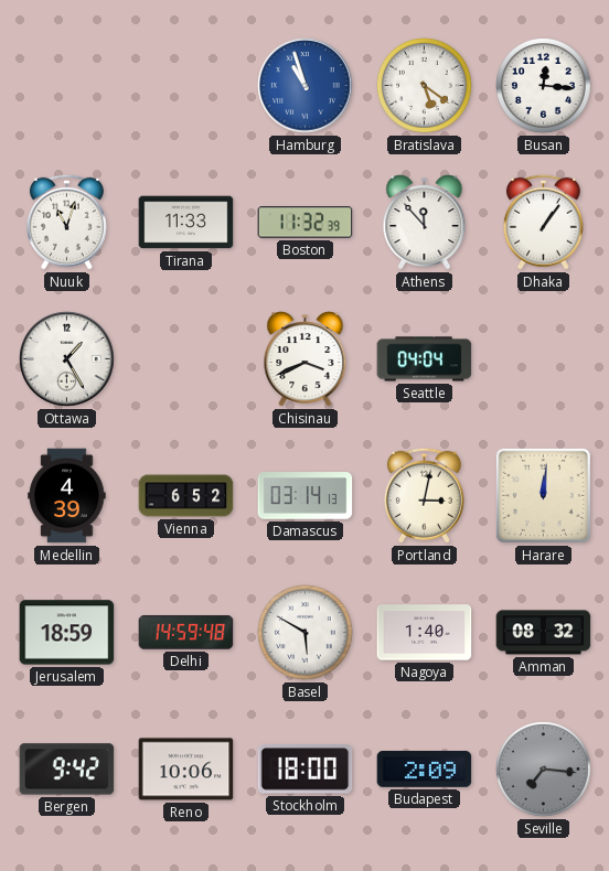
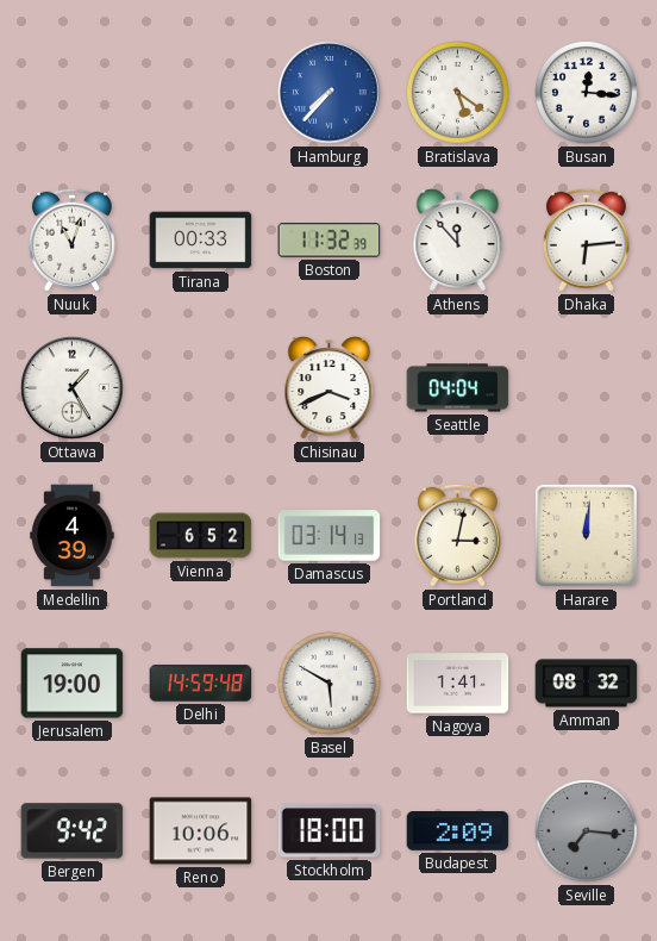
Hamburg: 10:57 -> 7:37 (330, 93)
Tirana: 11:33 -> 00:33 (201, 241)
Dhaka: 1:06 -> 6:14 (586, 239)
Jerusalem: 18:59 -> 19:00 (73, 684)
Nagoya: 1:40 -> 1:41 (458, 684)
